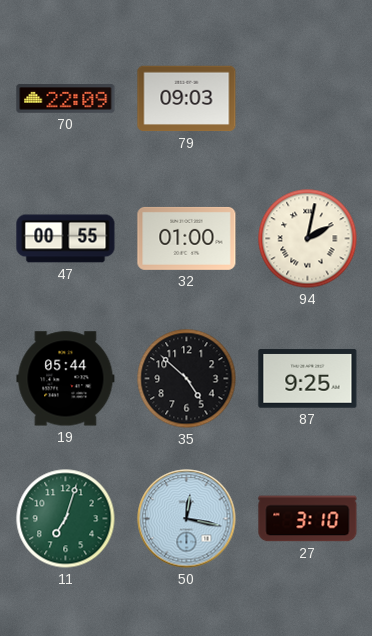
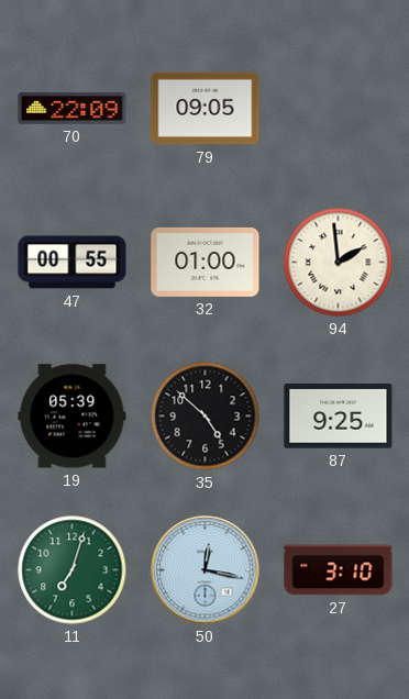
79: 09:03 -> 09:05 (206, 109)
94: 2:02 -> 1:59 (339, 263)
19: 05:44 -> 05:39 (73, 417)
